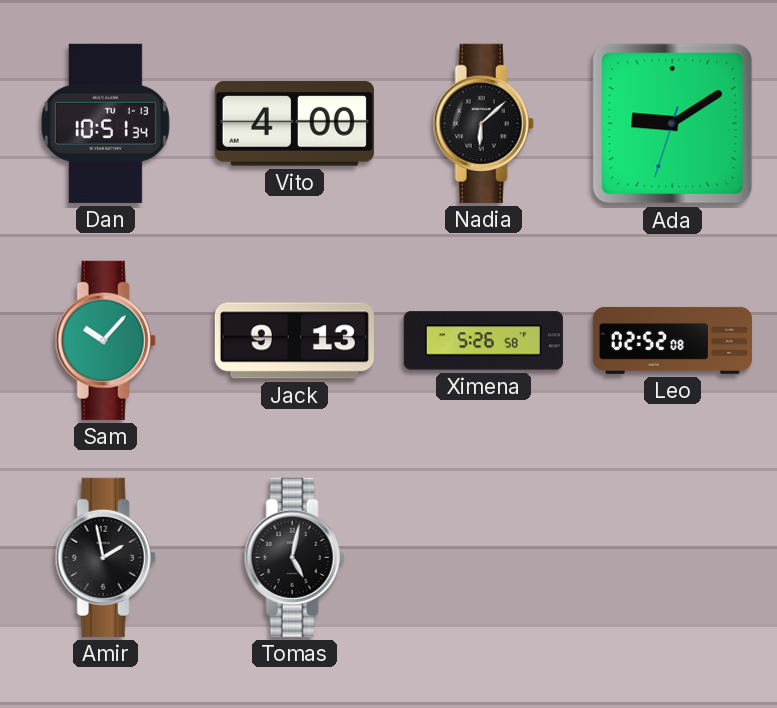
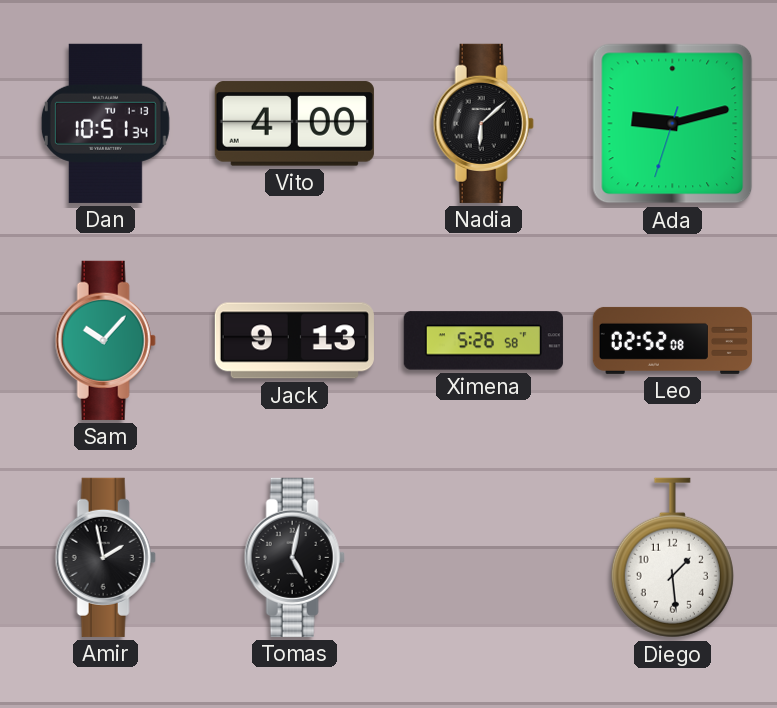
Ada: 9:09 -> 9:12 (673, 124)
Diego: none -> 1:29 (672, 558)
